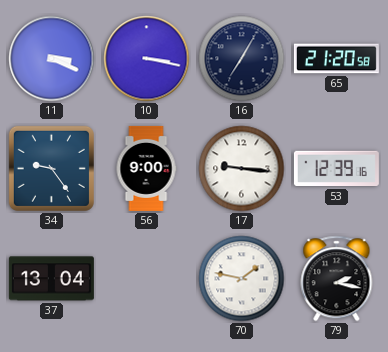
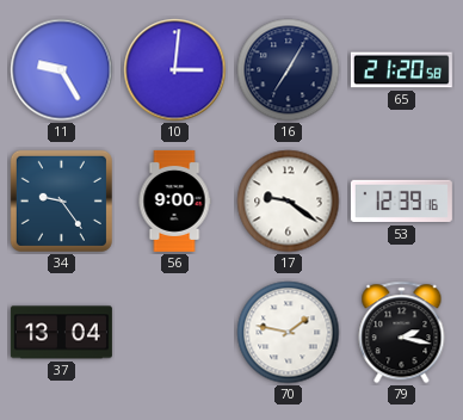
11: 3:19 -> 9:25 (62, 70)
10: 3:17 -> 3:01 (175, 70)
17: 9:16 -> 9:21 (289, 202)
